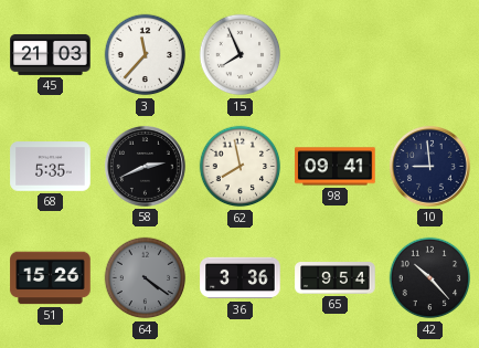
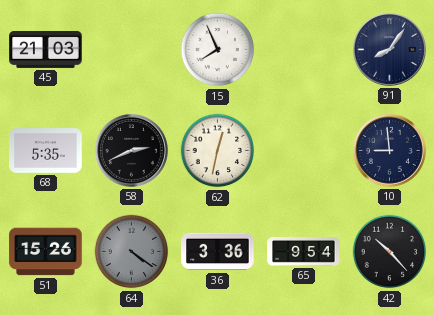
3: 11:37 -> none (146, 55)
91: none -> 8:06 (389, 49)
62: 7:58 -> 12:32 (218, 151)
98: 09:41 -> none (336, 167)
